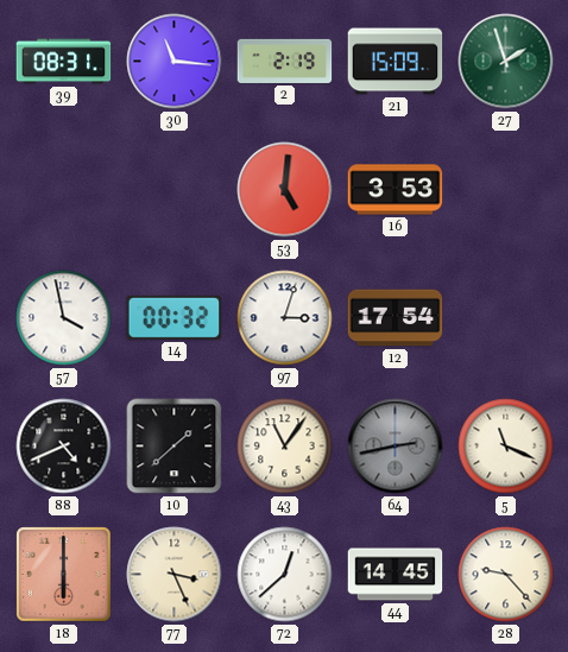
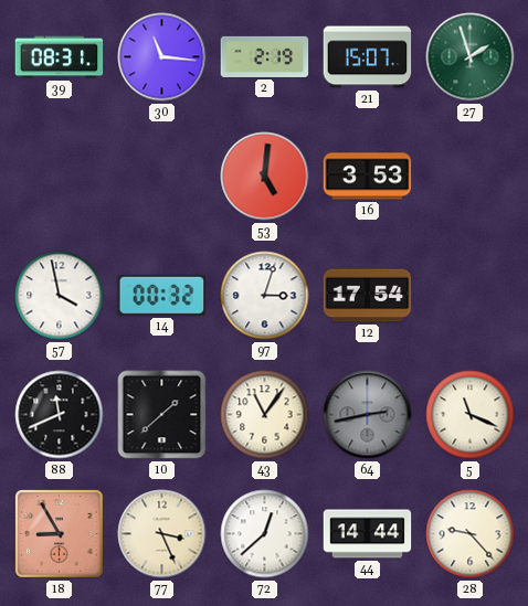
21: 15:09 -> 15:07 (368, 57)
88: 4:41 -> 11:41 (60, 415)
18: 6:00 -> 8:55 (60, 534)
44: 14:45 -> 14:44 (368, 534)
